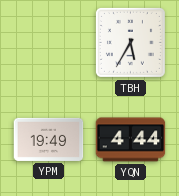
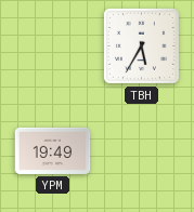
YQN: 4:44 -> none (131, 140)
